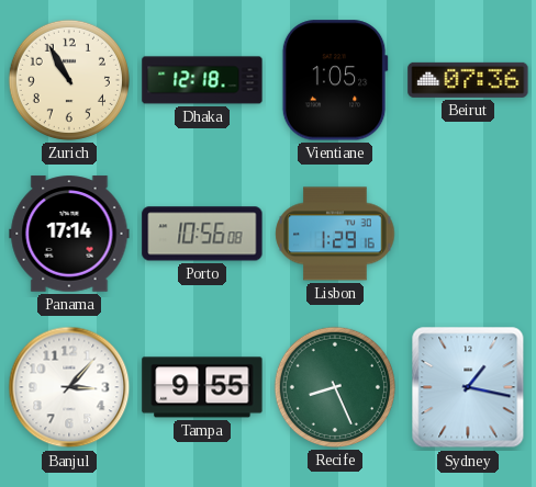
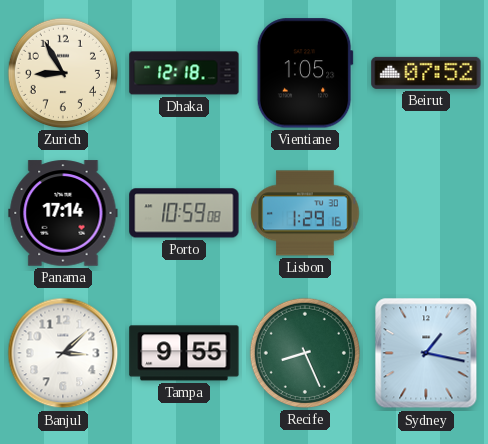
Zurich: 10:55 -> 8:55 (63, 73)
Beirut: 07:36 -> 07:52 (426, 73)
Porto: 10:56 -> 10:59 (184, 213)
Banjul: 3:07 -> 3:08 (63, 353)
